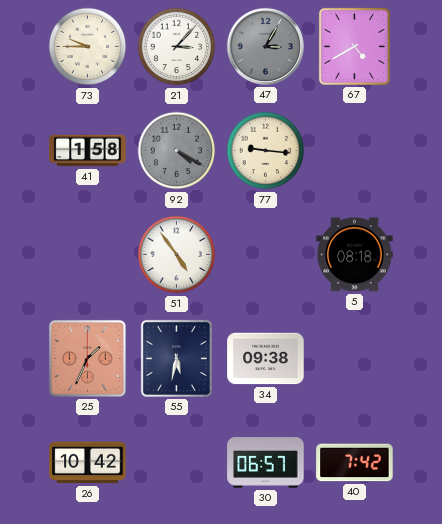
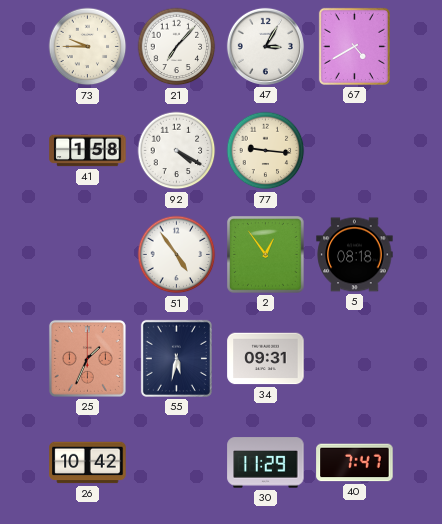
21: 3:07 -> 7:07 (177, 47)
47 dial: grey -> white (265, 46)
92 dial: grey -> white (177, 151)
2: none -> 12:54 (266, 255)
34: 09:38 -> 09:31 (266, 359)
30: 06:57 -> 11:29 (266, 463)
40: 7:42 -> 7:47 (355, 463)
